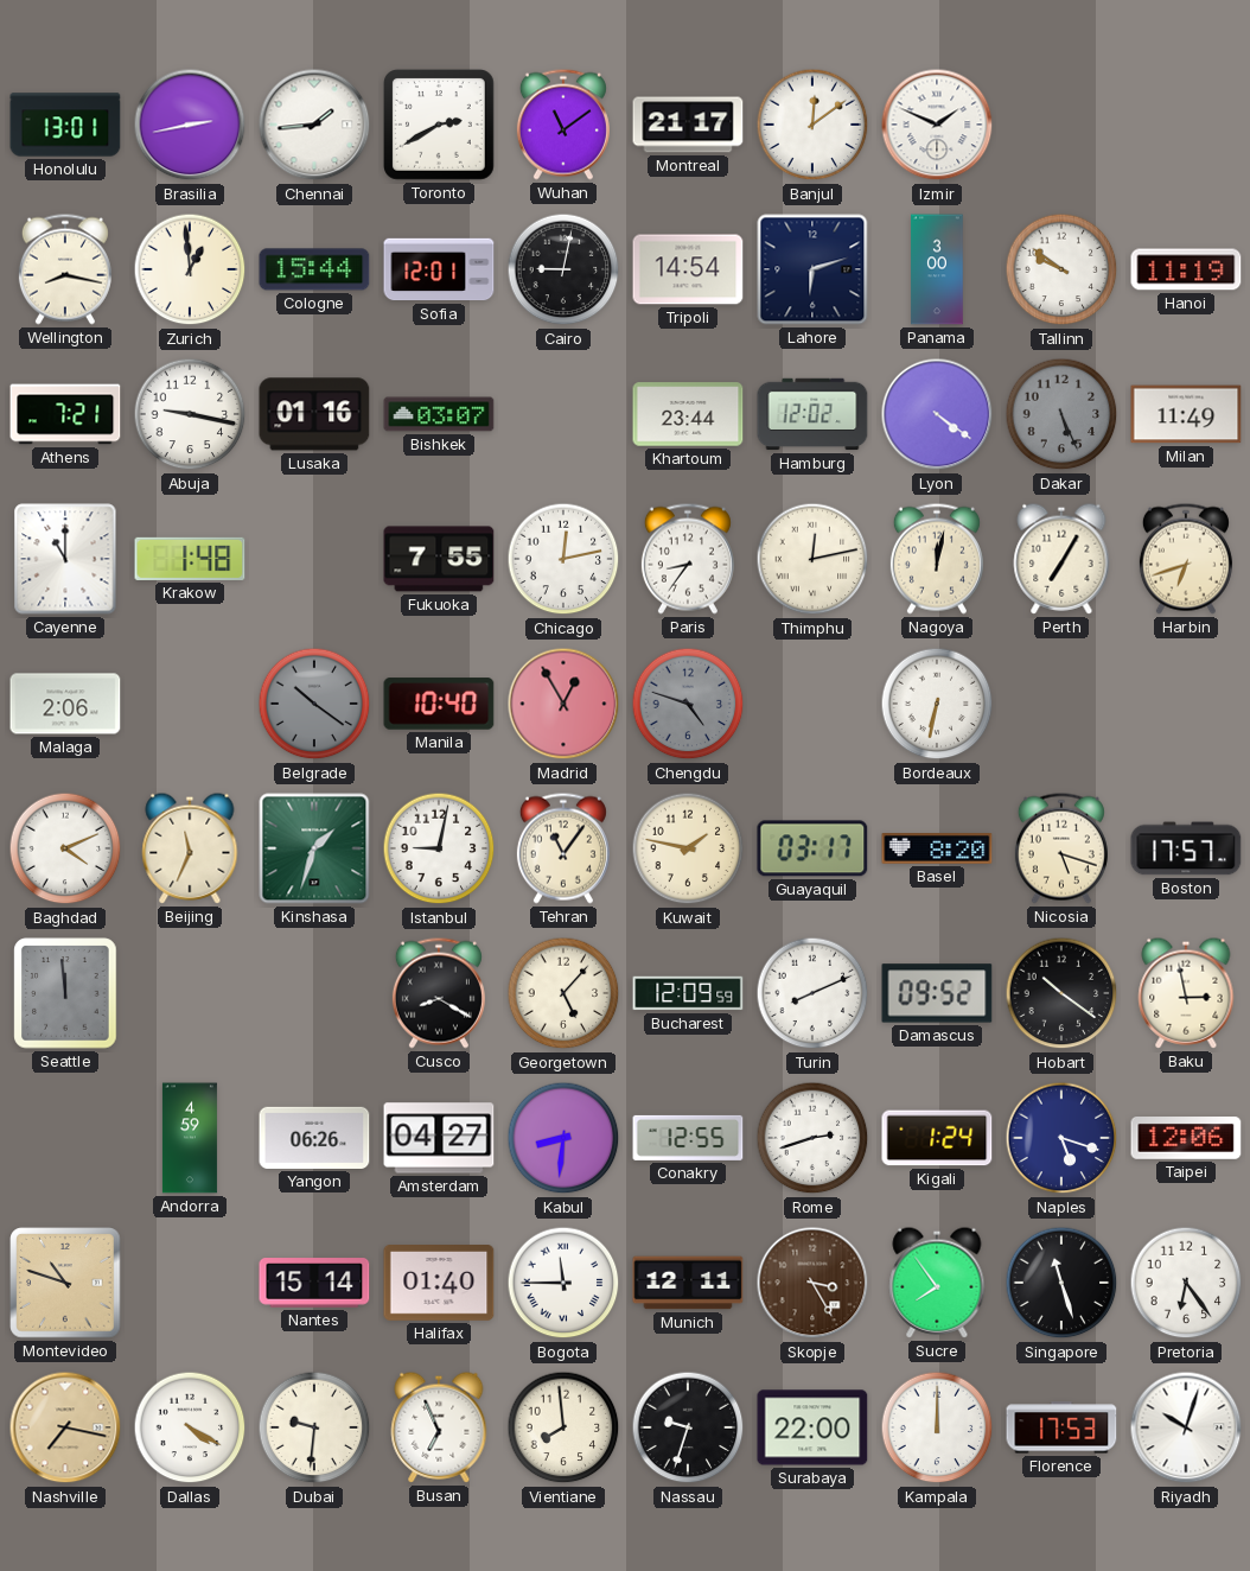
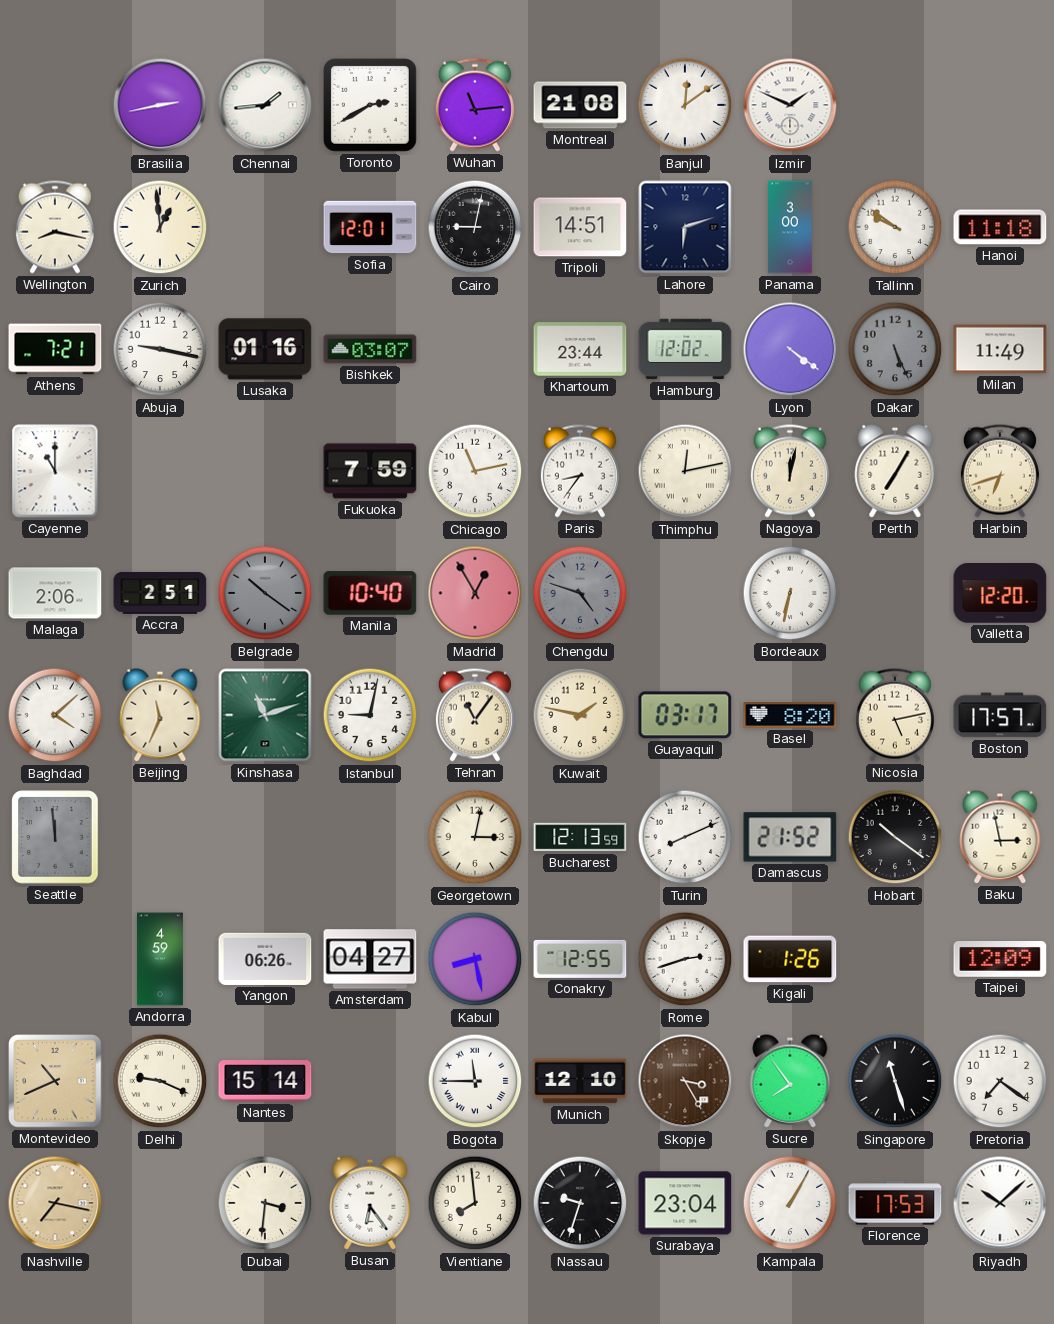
Honolulu: 13:01 -> none (65, 125)
Wuhan: 11:09 -> 11:14 (475, 105)
Montreal: 21:17 -> 21:08 (580, 105)
Cologne: 15:44 -> none (314, 269)
Tripoli: 14:54 -> 14:51 (580, 227)
Hanoi: 11:19 -> 11:18 (1000, 227)
Krakow: 1:48 -> none (190, 559)
Fukuoka: 7:55 -> 7:59 (370, 471)
Chicago: 12:13 -> 11:13 (475, 471)
Accra: none -> 2:51 (160, 593)
Valletta: none -> 12:20 (1000, 593)
Baghdad: 4:11 -> 4:08 (55, 715)
Kinshasa: 1:33 -> 11:12 (265, 715)
Nicosia: 5:18 -> 5:13 (895, 715)
Cusco: 8:20 -> none (439, 993)
Georgetown: 5:07 -> 3:02 (475, 837)
Bucharest: 12:09 -> 12:13 (580, 837)
Damascus: 09:52 -> 21:52 (790, 837)
Kabul: 8:31 -> 8:28 (475, 959)
Kigali: 1:24 -> 1:26 (790, 959)
Naples: 5:18 -> none (1061, 1138)
Taipei: 12:06 -> 12:09 (1000, 960)
Montevideo: 10:48 -> 10:41 (55, 1081)
Delhi: none -> 9:19 (160, 1081)
Halifax: 01:40 -> none (439, 1284)
Munich: 12:11 -> 12:10 (580, 1081)
Pretoria: 6:24 -> 7:21 (1000, 1081)
Dallas: 4:20 -> none (190, 1427)
Dubai: 9:31 -> 3:31 (265, 1203)
Busan: 6:56 -> 6:24 (370, 1203)
Surabaya: 22:00 -> 23:04 (685, 1203)
Kampala: 12:00 -> 1:05 (790, 1203)
Riyadh: 10:03 -> 10:08 (1000, 1203)
